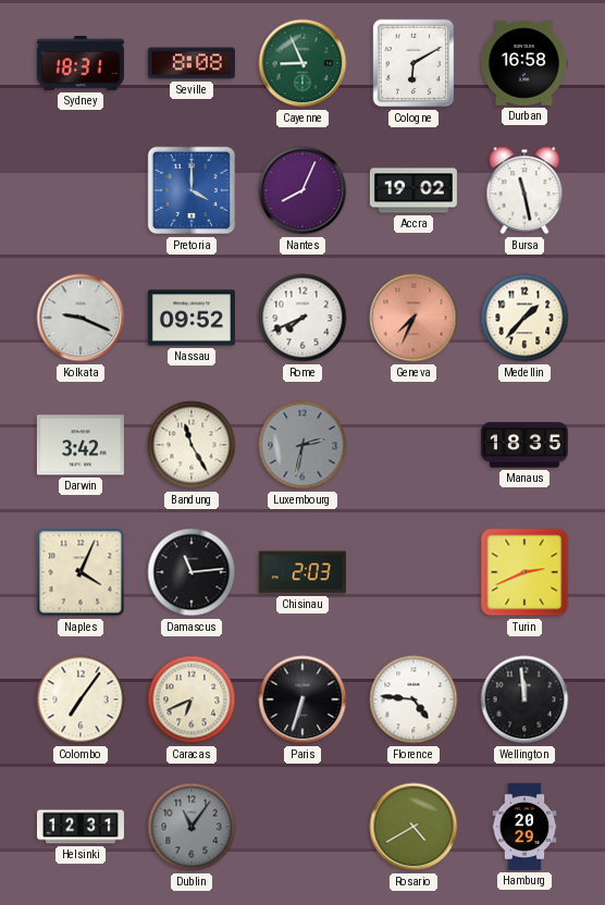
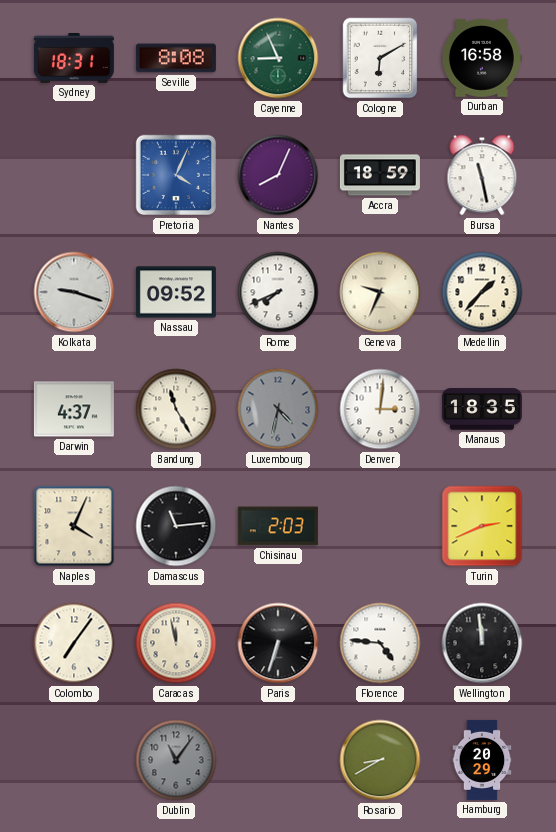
Pretoria: 4:00 -> 4:04 (176, 175)
Accra: 19:02 -> 18:59 (380, 175)
Kolkata: 9:19 -> 9:18 (74, 292)
Geneva: 7:34 -> 9:34 (380, 292)
Geneva dial: salmon -> cream (380, 292)
Darwin: 3:42 -> 4:37 (74, 409)
Luxembourg: 2:32 -> 4:32 (278, 409)
Denver: none -> 3:01 (380, 409)
Caracas: 6:41 -> 11:58 (176, 643)
Helsinki: 12:31 -> none (81, 827)
Rosario: 4:40 -> 8:40 (380, 760)
